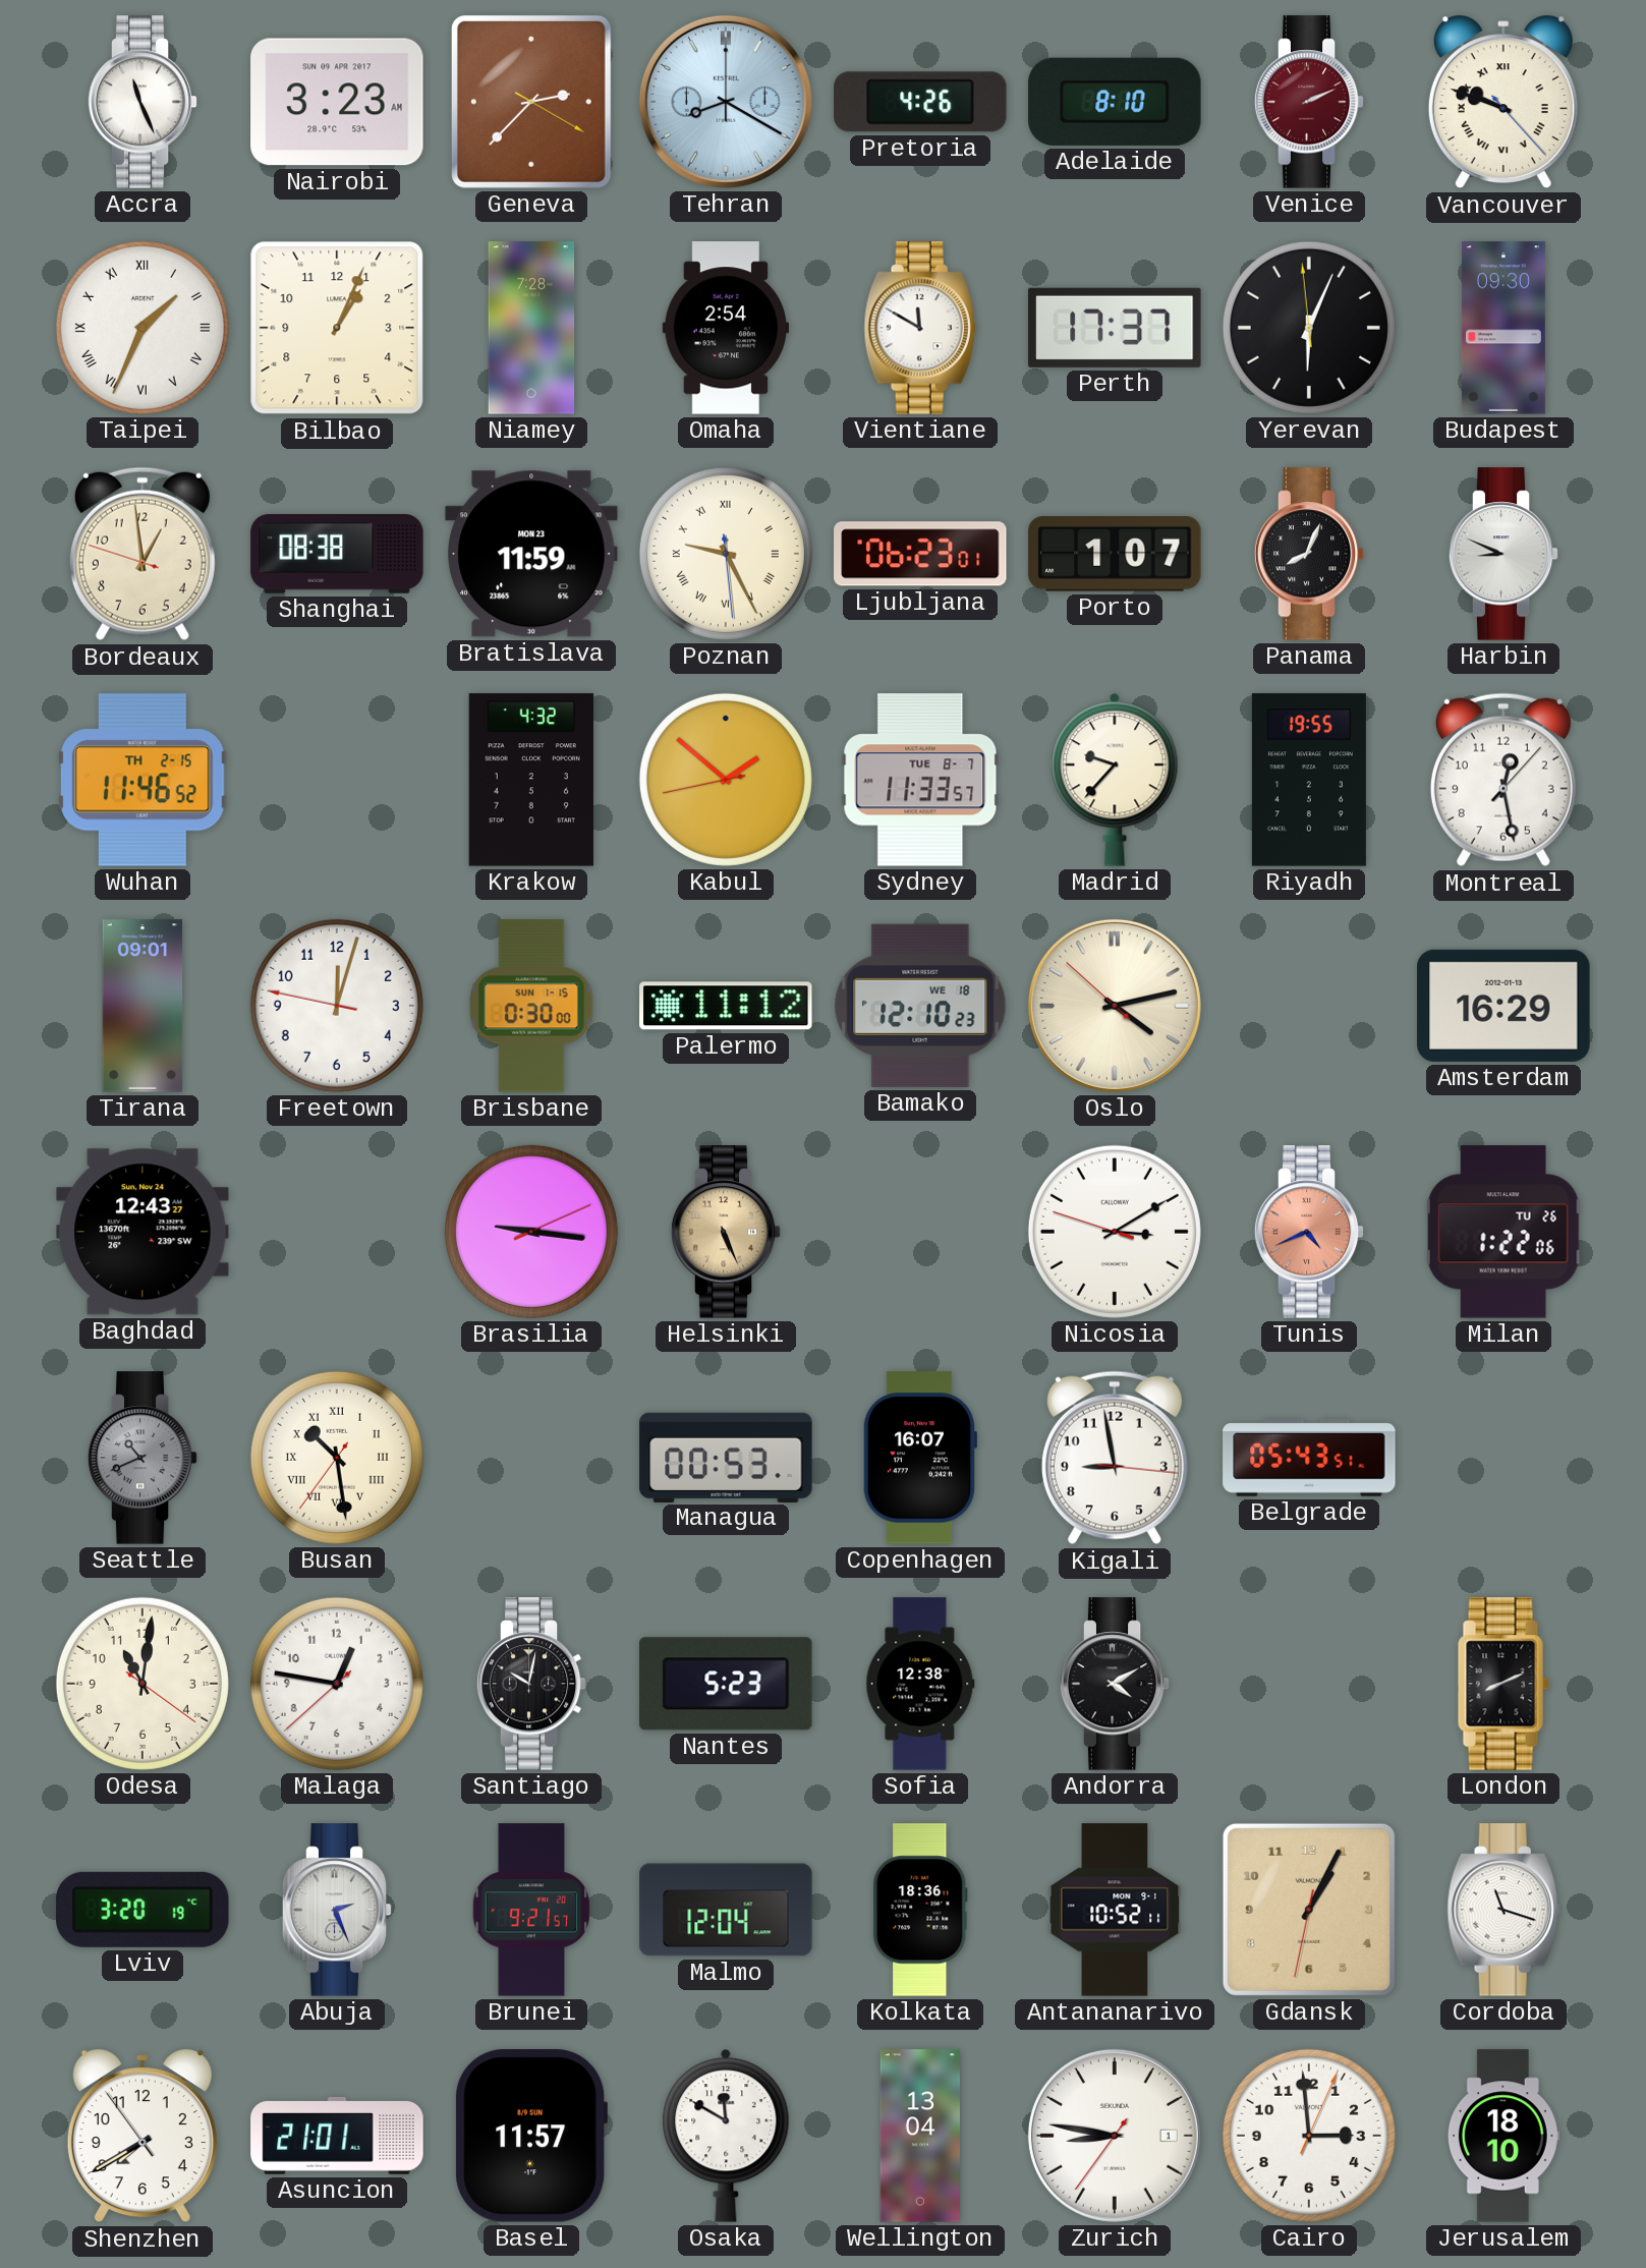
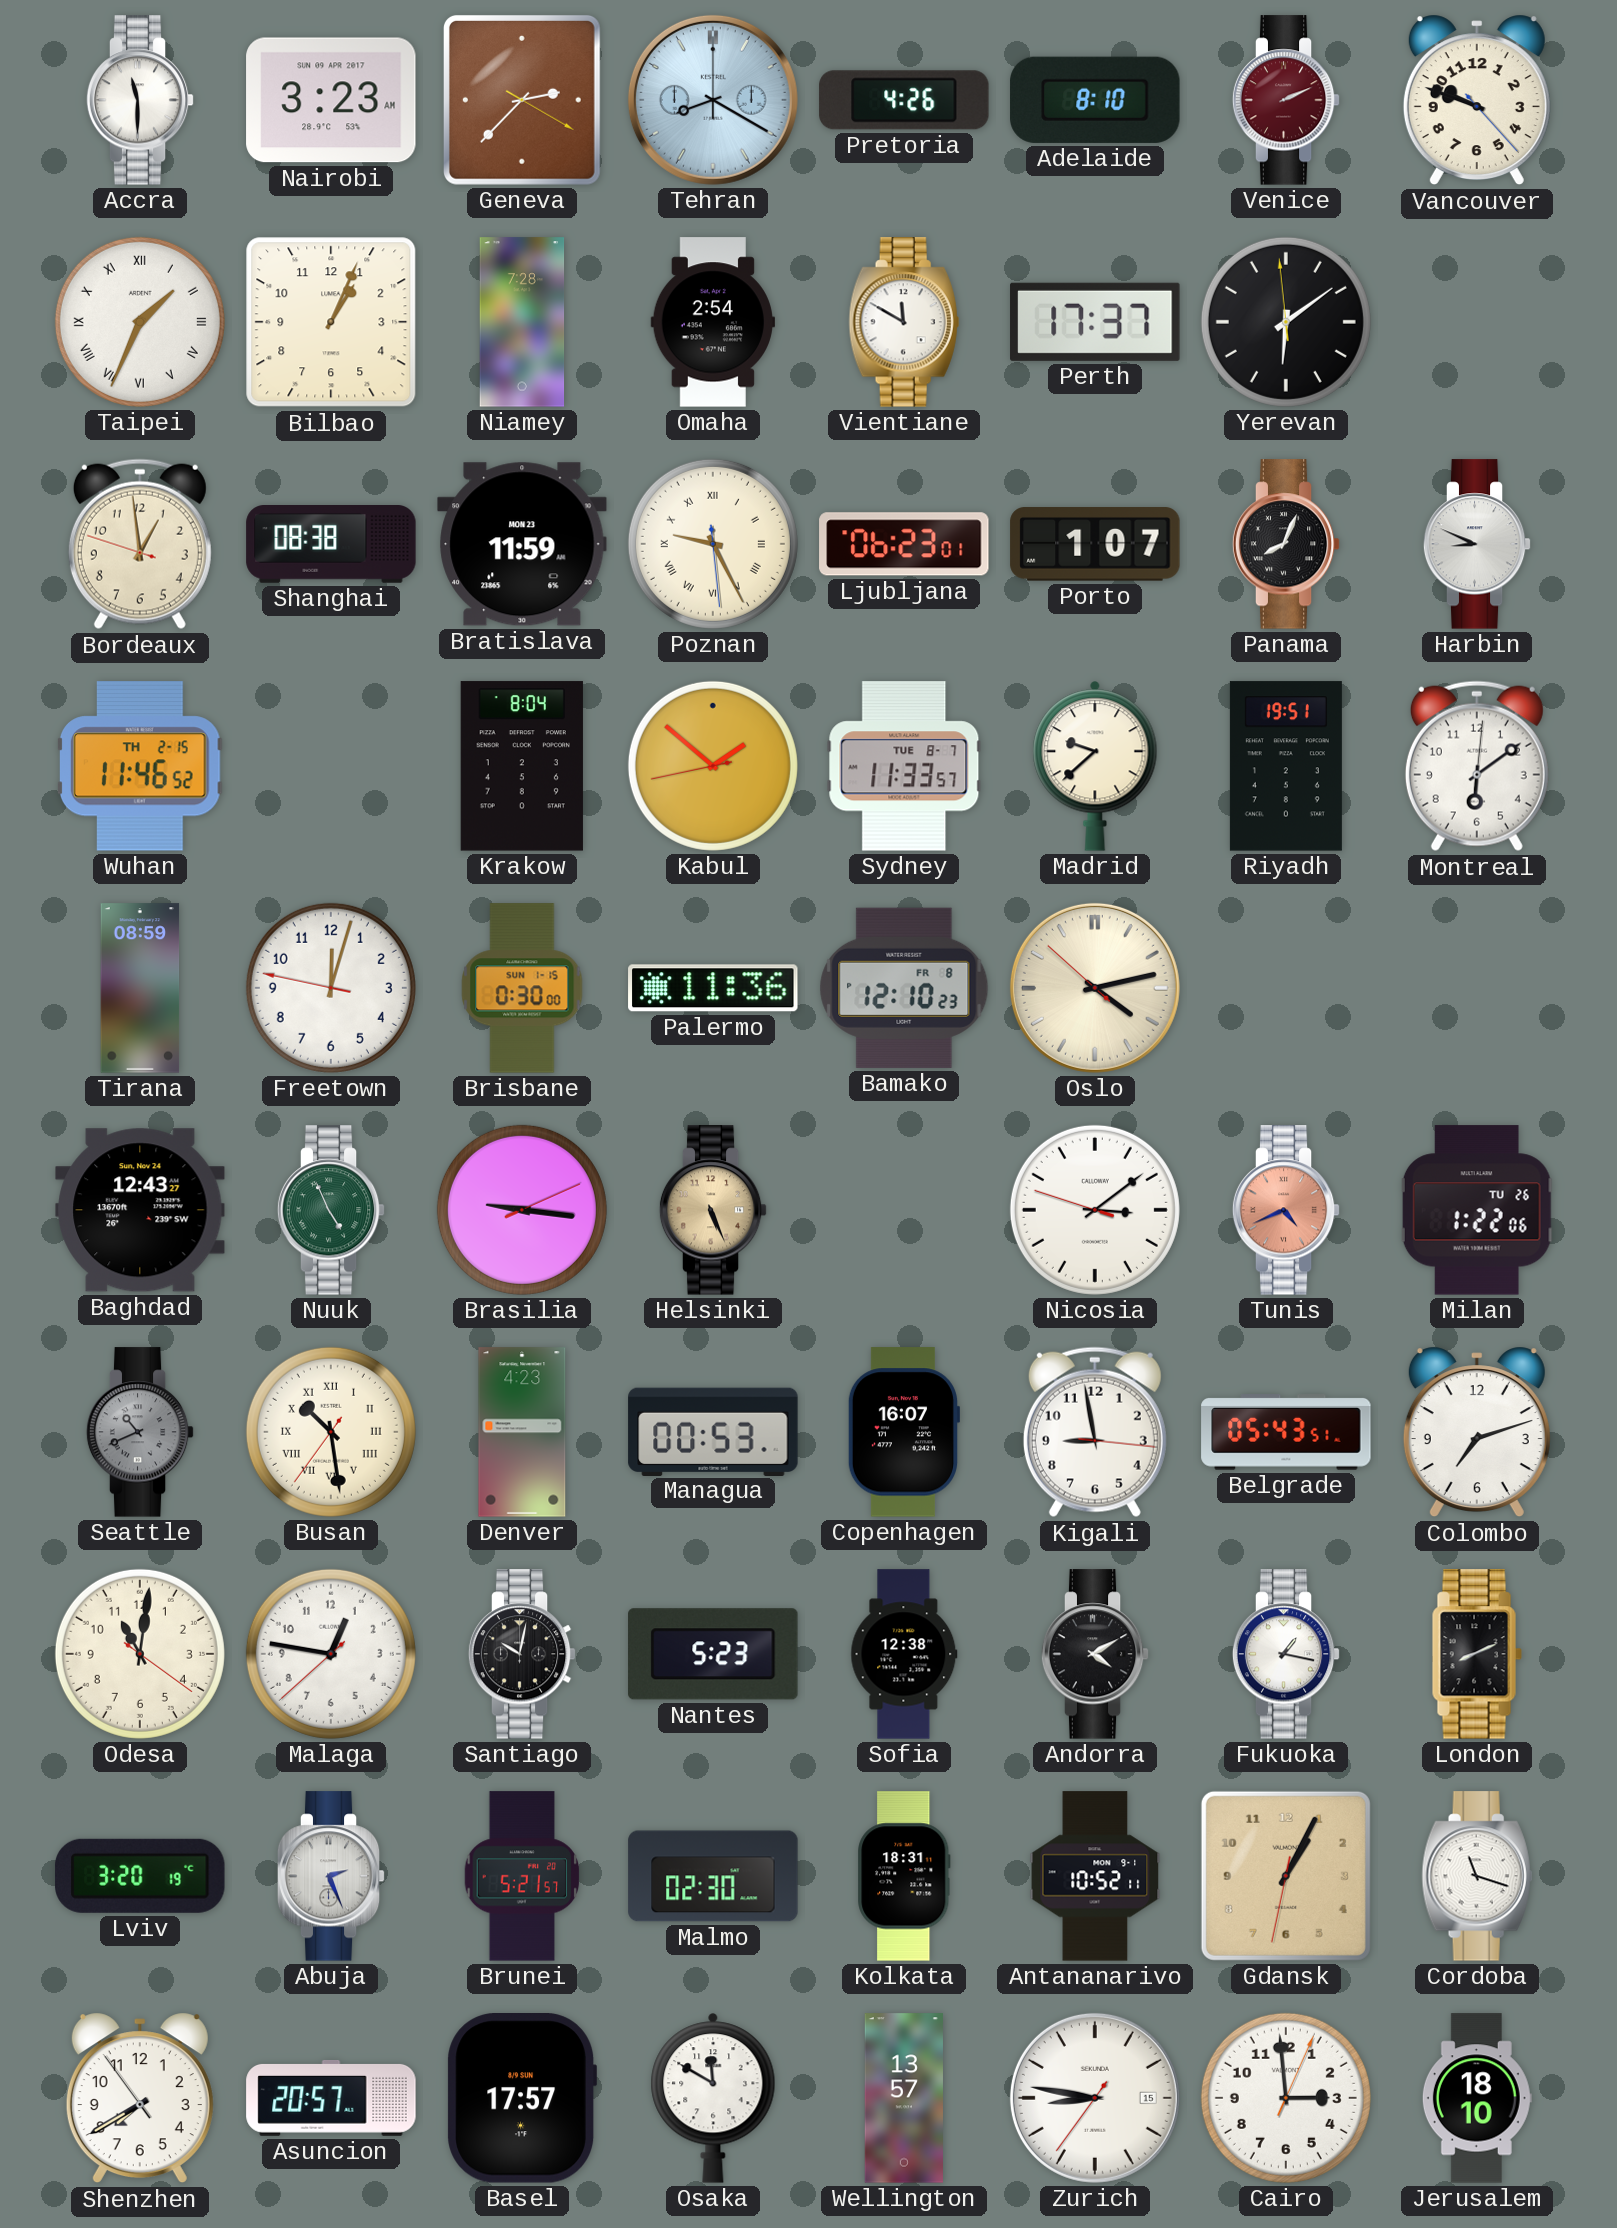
Accra: 11:26 -> 11:30 (140, 100)
Vancouver numerals: Roman -> Arabic (1477, 100)
Yerevan: 6:03 -> 6:08 (1286, 322)
Budapest: 09:30 -> none (1503, 328)
Krakow: 4:32 -> 8:04 (522, 766)
Madrid: 9:37 -> 9:38 (1095, 766)
Riyadh: 19:55 -> 19:51 (1286, 766)
Montreal: 12:28 -> 6:09 (1477, 766)
Tirana: 09:01 -> 08:59 (140, 988)
Palermo: 11:12 -> 11:36 (713, 988)
Bamako date: WE 18 -> FR 8 (904, 988)
Amsterdam: 16:29 -> none (1503, 1006)
Nuuk: none -> 4:56 (331, 1210)
Nicosia: 3:09 -> 3:08 (1095, 1210)
Denver: none -> 4:23 (522, 1432)
Colombo: none -> 7:12 (1477, 1432)
Fukuoka: none -> 1:17 (1286, 1654)
Brunei: 9:21 -> 5:21 (522, 1876)
Malmo: 12:04 -> 02:30 (713, 1876)
Kolkata: 18:36 -> 18:31 (904, 1876)
Asuncion: 21:01 -> 20:57 (331, 2098)
Basel: 11:57 -> 17:57 (521, 2099)
Wellington: 13:04 -> 13:57 (904, 2098)
Zurich date: 1 -> 15 (1095, 2098)
